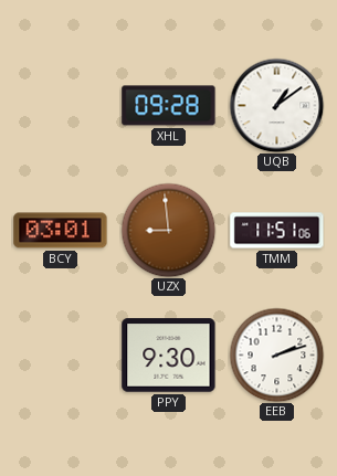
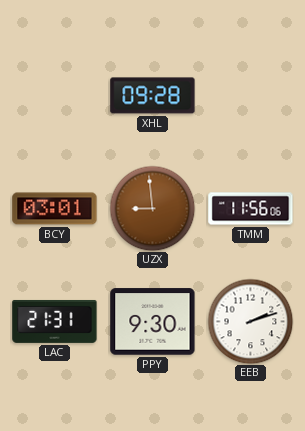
UQB: 1:09 -> none (276, 105)
TMM: 11:51 -> 11:56 (251, 209)
LAC: none -> 21:31 (55, 321)
